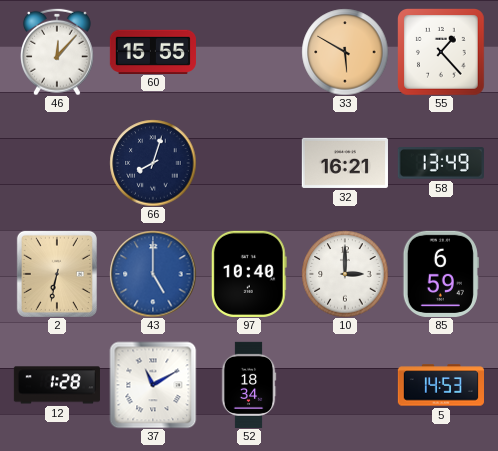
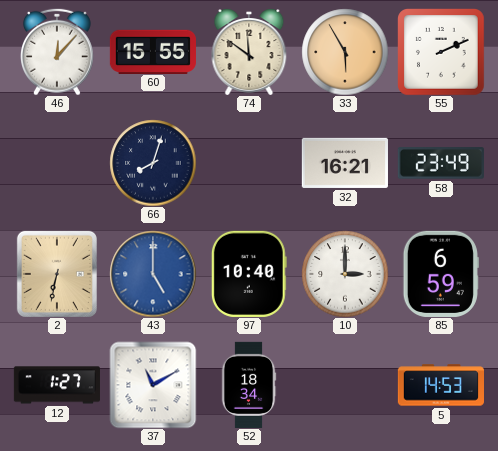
74: none -> 11:51 (249, 52)
33: 5:50 -> 5:55 (345, 52)
55: 1:23 -> 2:11 (441, 52)
58: 13:49 -> 23:49 (441, 163)
12: 1:28 -> 1:27 (57, 385)
